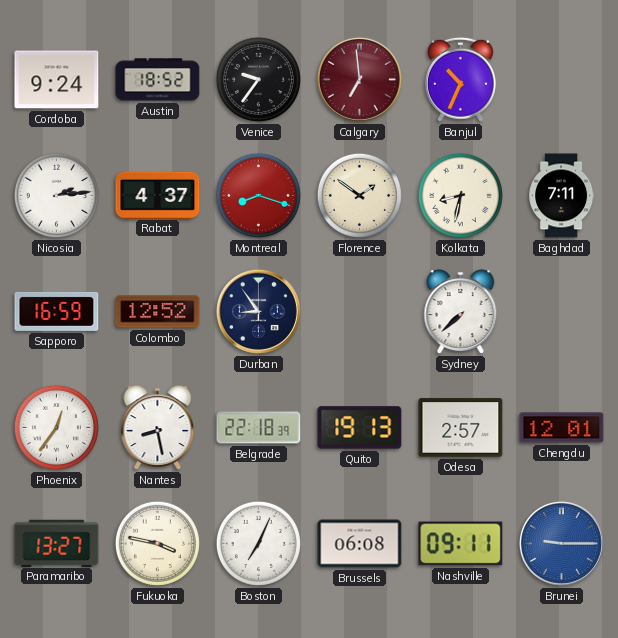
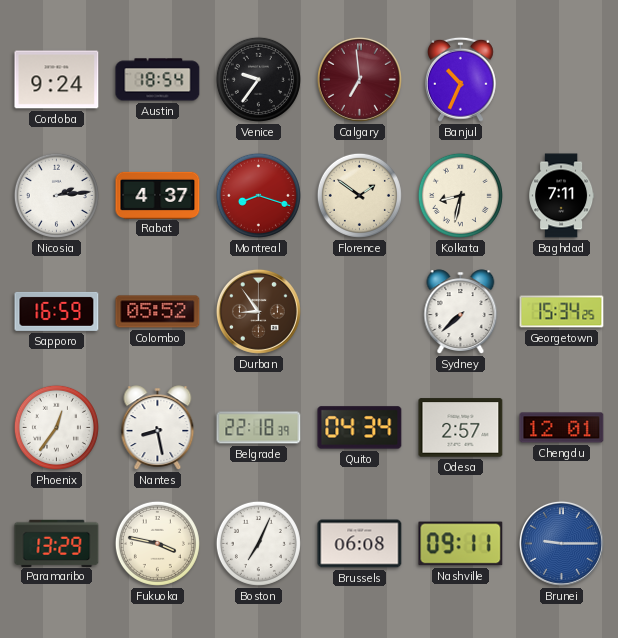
Austin: 18:52 -> 18:54 (158, 80)
Colombo: 12:52 -> 05:52 (158, 312)
Durban dial: navy -> brown (258, 311)
Georgetown: none -> 15:34 (562, 312)
Quito: 19:13 -> 04:34 (360, 428)
Paramaribo: 13:27 -> 13:29 (57, 543)
